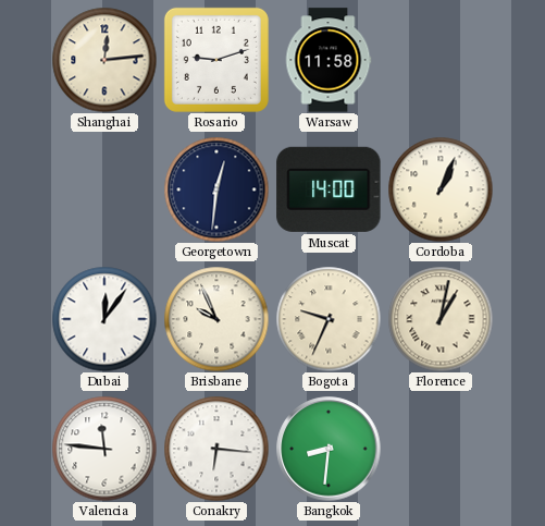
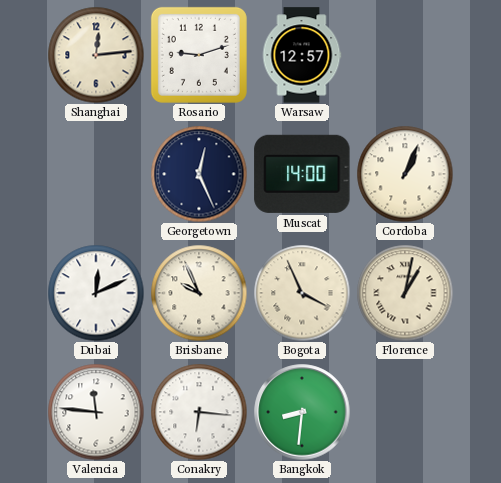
Warsaw: 11:58 -> 12:57 (302, 55)
Georgetown: 12:31 -> 12:26 (199, 174)
Dubai: 12:06 -> 12:11 (96, 293)
Bogota: 9:34 -> 3:56 (302, 293)
